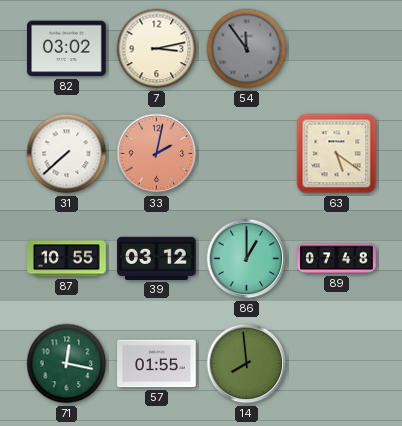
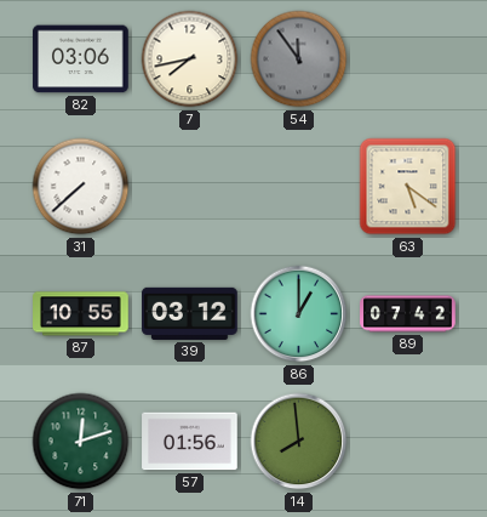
82: 03:02 -> 03:06 (81, 59)
7: 3:13 -> 7:43 (190, 59)
33: 2:02 -> none (157, 154)
89: 07:48 -> 07:42 (408, 314)
71: 12:17 -> 12:12 (81, 442)
57: 01:55 -> 01:56 (190, 442)
